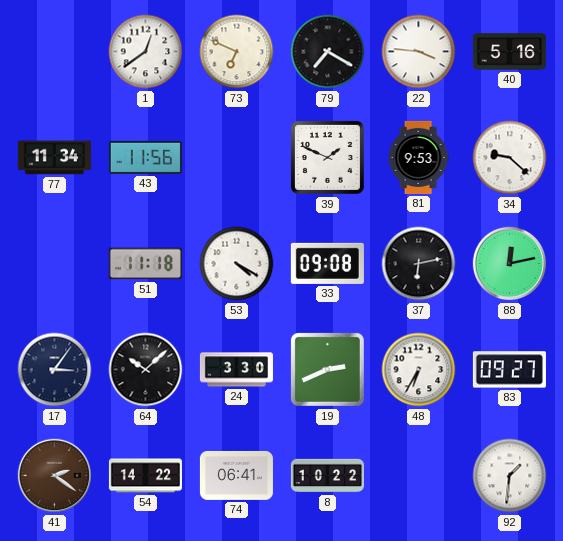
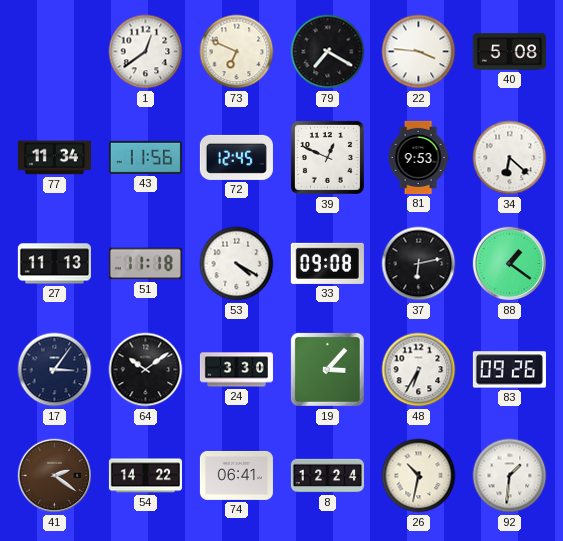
40: 5:16 -> 5:08 (509, 52)
72: none -> 12:45 (236, 157)
39: 1:49 -> 12:49 (327, 157)
34: 9:22 -> 6:22 (510, 158)
27: none -> 11:13 (54, 264)
88: 12:13 -> 1:21 (510, 264)
64: 10:08 -> 10:09 (146, 370)
19: 2:41 -> 3:07 (327, 369)
83: 09:27 -> 09:26 (509, 370)
8: 10:22 -> 12:24 (327, 476)
26: none -> 10:32 (419, 476)
